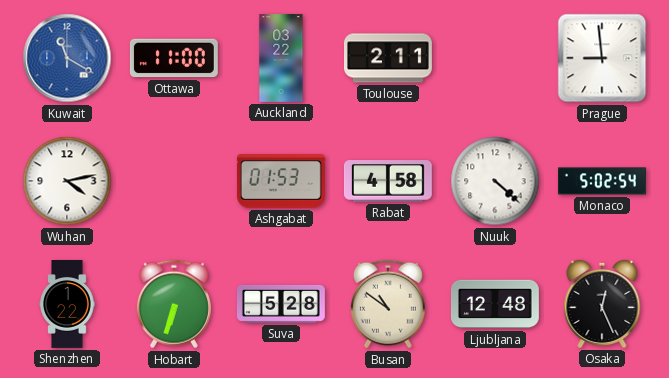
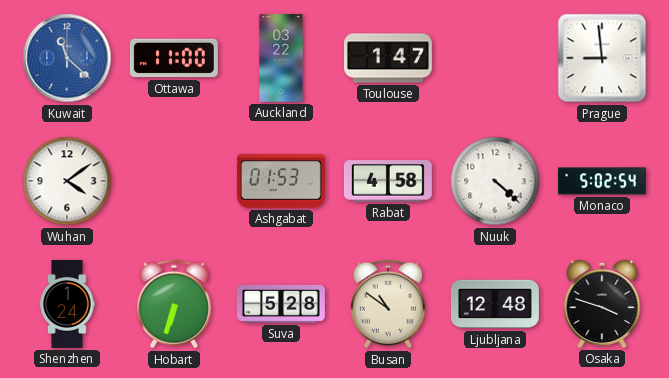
Kuwait: 11:20 -> 11:22 (67, 58)
Toulouse: 2:11 -> 1:47 (389, 58)
Wuhan: 4:13 -> 4:09 (67, 181)
Shenzhen: 1:22 -> 1:24 (67, 305)
Osaka: 12:26 -> 3:48 (602, 304)
